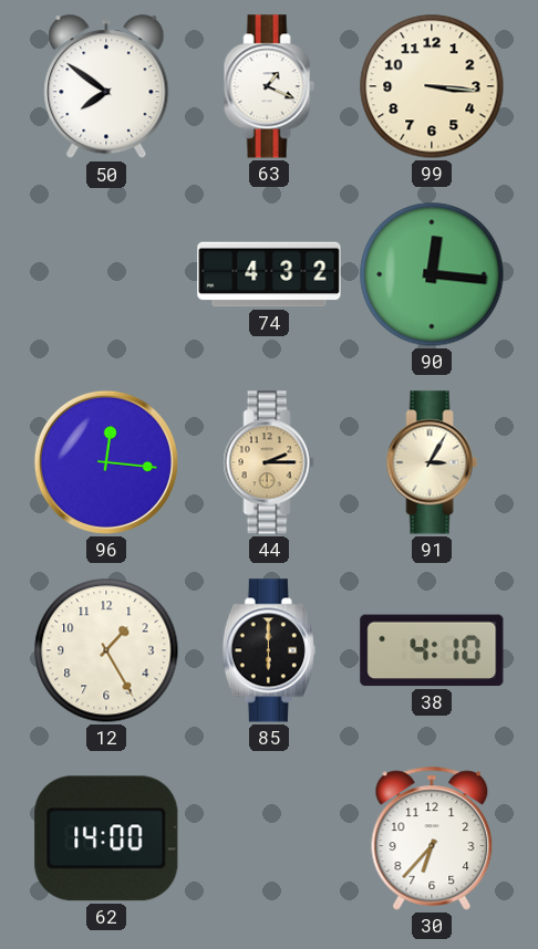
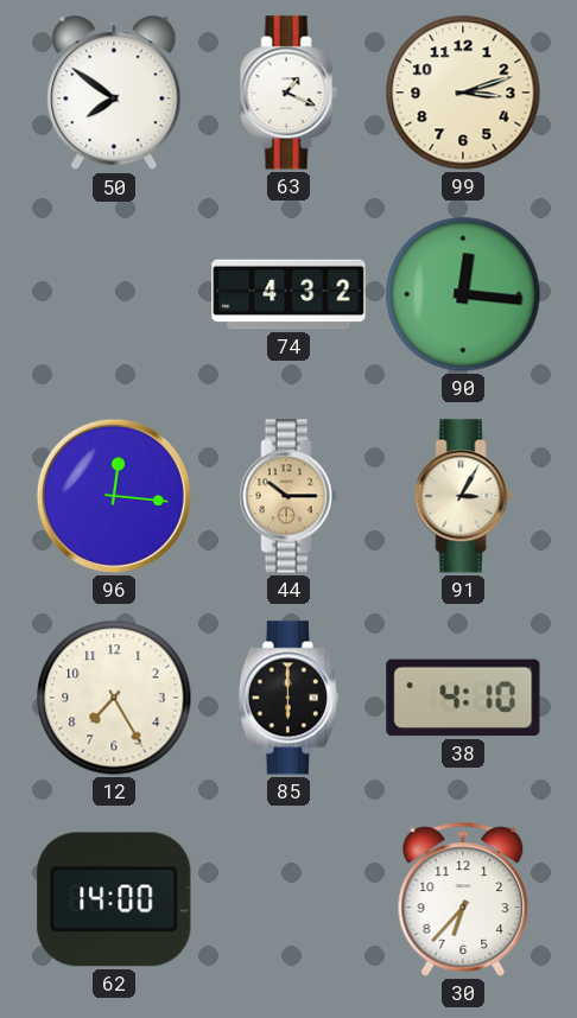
99: 3:16 -> 3:12 (463, 93)
44: 2:15 -> 10:15 (288, 496)
12: 1:25 -> 7:25 (114, 698)
